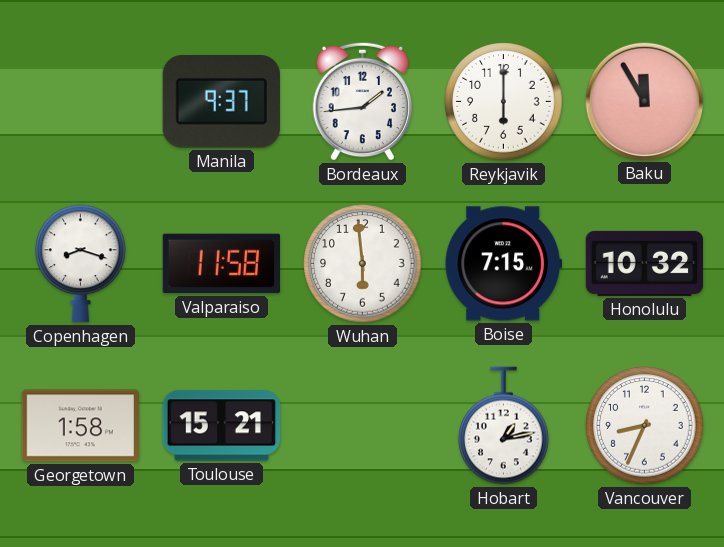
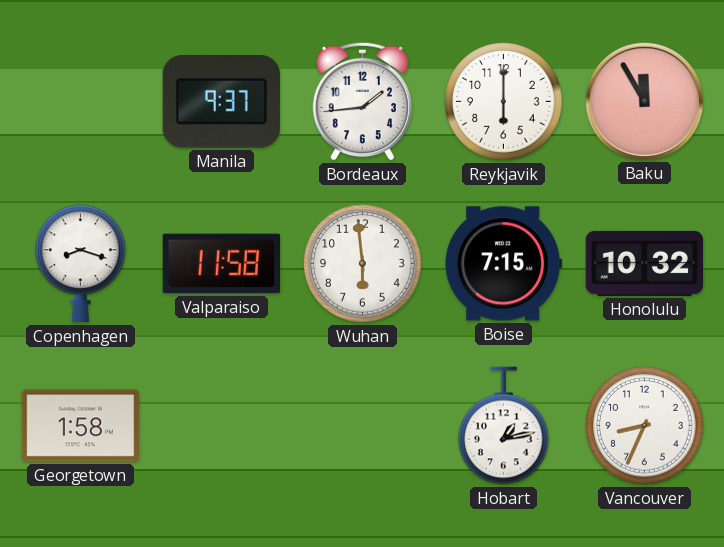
Toulouse: 15:21 -> none (222, 426)
